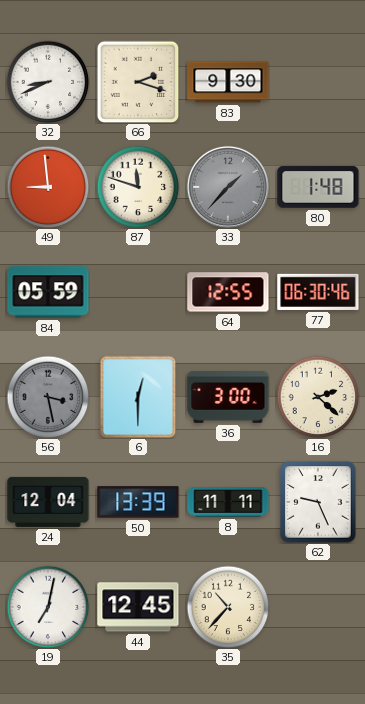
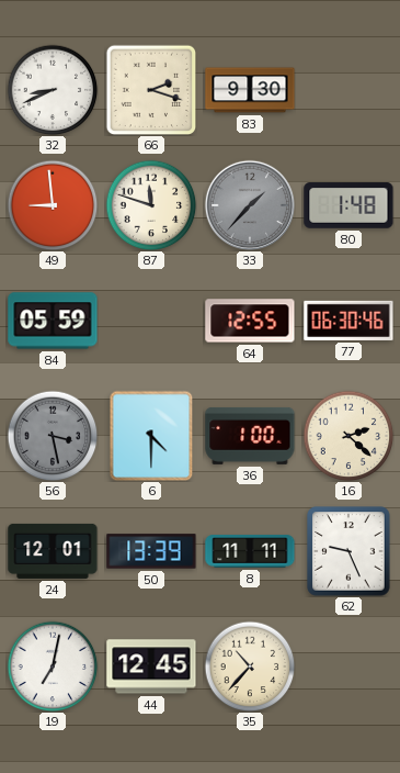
6: 12:30 -> 4:30 (151, 436)
36: 3:00 -> 1:00 (250, 436)
24: 12:04 -> 12:01 (53, 551)
